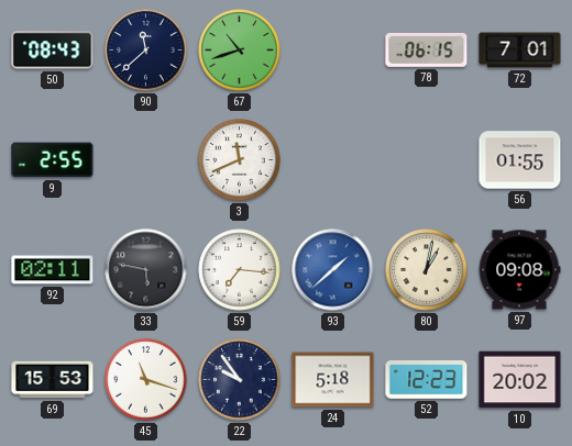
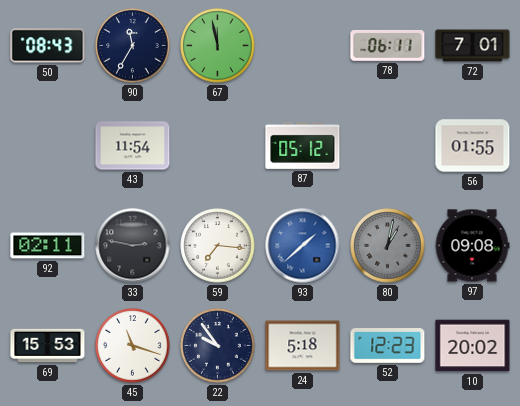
90: 11:38 -> 11:35 (133, 46)
67: 10:42 -> 11:58 (218, 46)
78: 06:15 -> 06:11 (388, 45)
9: 2:55 -> none (53, 160)
43: none -> 11:54 (133, 146)
3: 11:41 -> none (240, 160)
87: none -> 05:12 (303, 145)
33: 5:47 -> 2:47 (133, 246)
80 dial: cream -> grey (388, 246)
